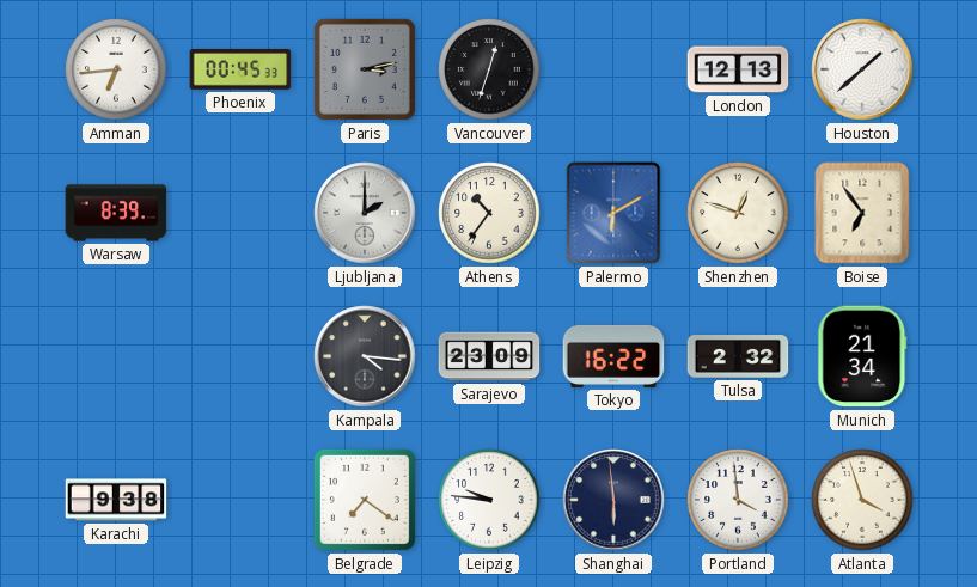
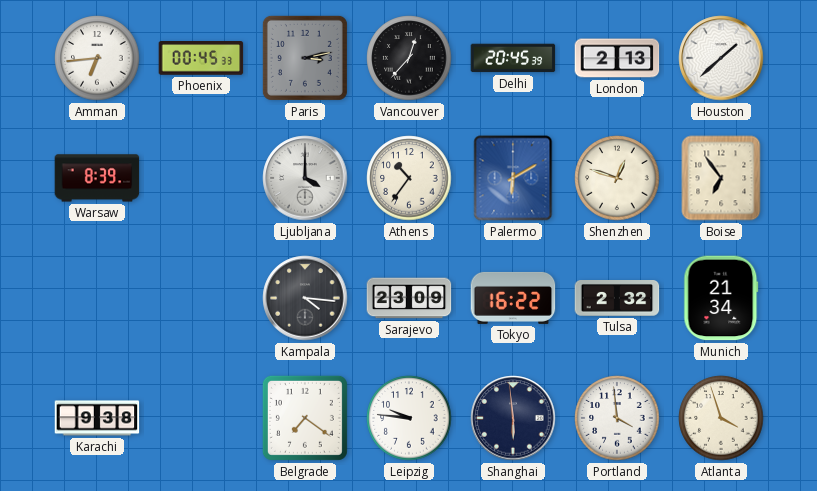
Vancouver: 12:33 -> 12:37 (409, 58)
Delhi: none -> 20:45 (513, 58)
London: 12:13 -> 2:13 (617, 58)
Ljubljana: 2:00 -> 4:00 (305, 178)
